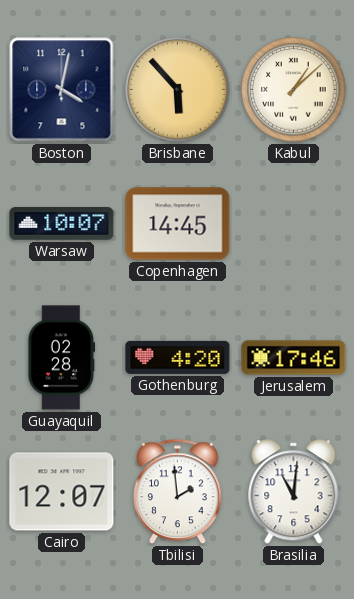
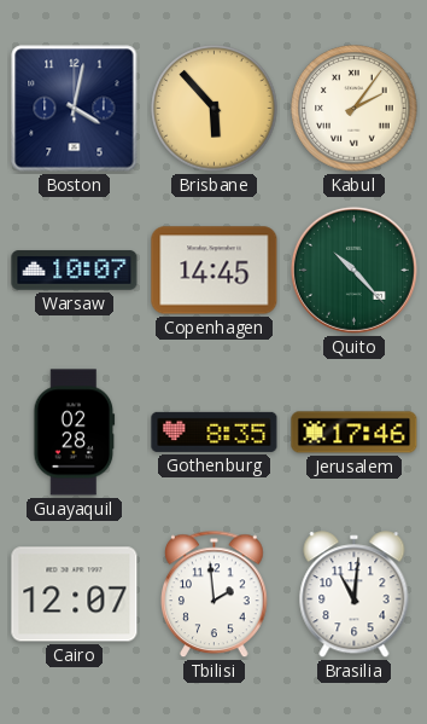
Kabul: 1:08 -> 2:06 (355, 109)
Quito: none -> 10:23 (353, 270)
Gothenburg: 4:20 -> 8:35 (215, 431)
